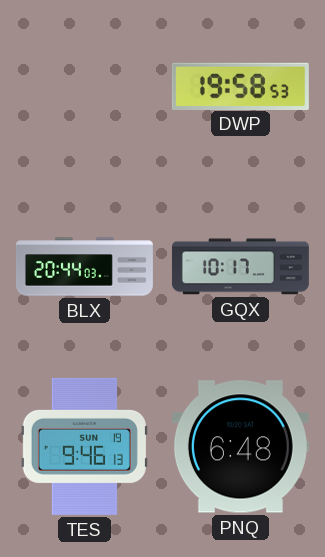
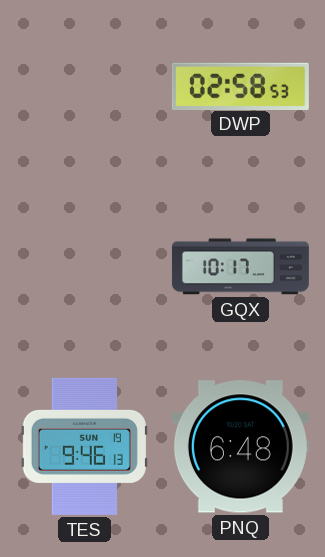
DWP: 19:58 -> 02:58 (240, 86)
BLX: 20:44 -> none (84, 267)
